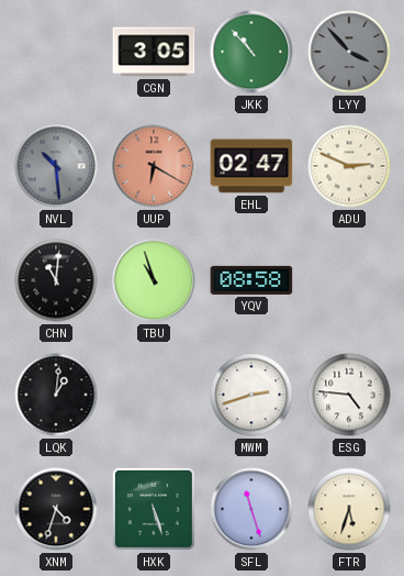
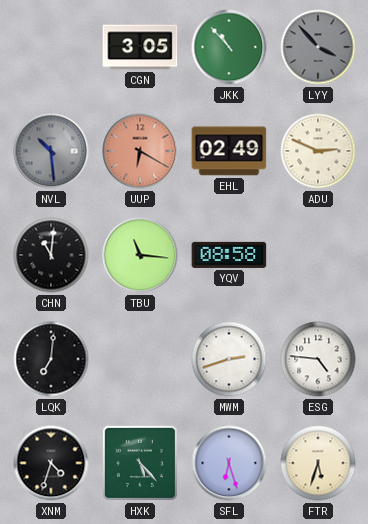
EHL: 02:47 -> 02:49 (229, 151)
TBU: 10:57 -> 11:16 (140, 255)
LQK: 1:01 -> 7:01 (51, 359)
HXK: 5:27 -> 5:23 (140, 463)
SFL: 11:27 -> 6:27 (229, 463)
